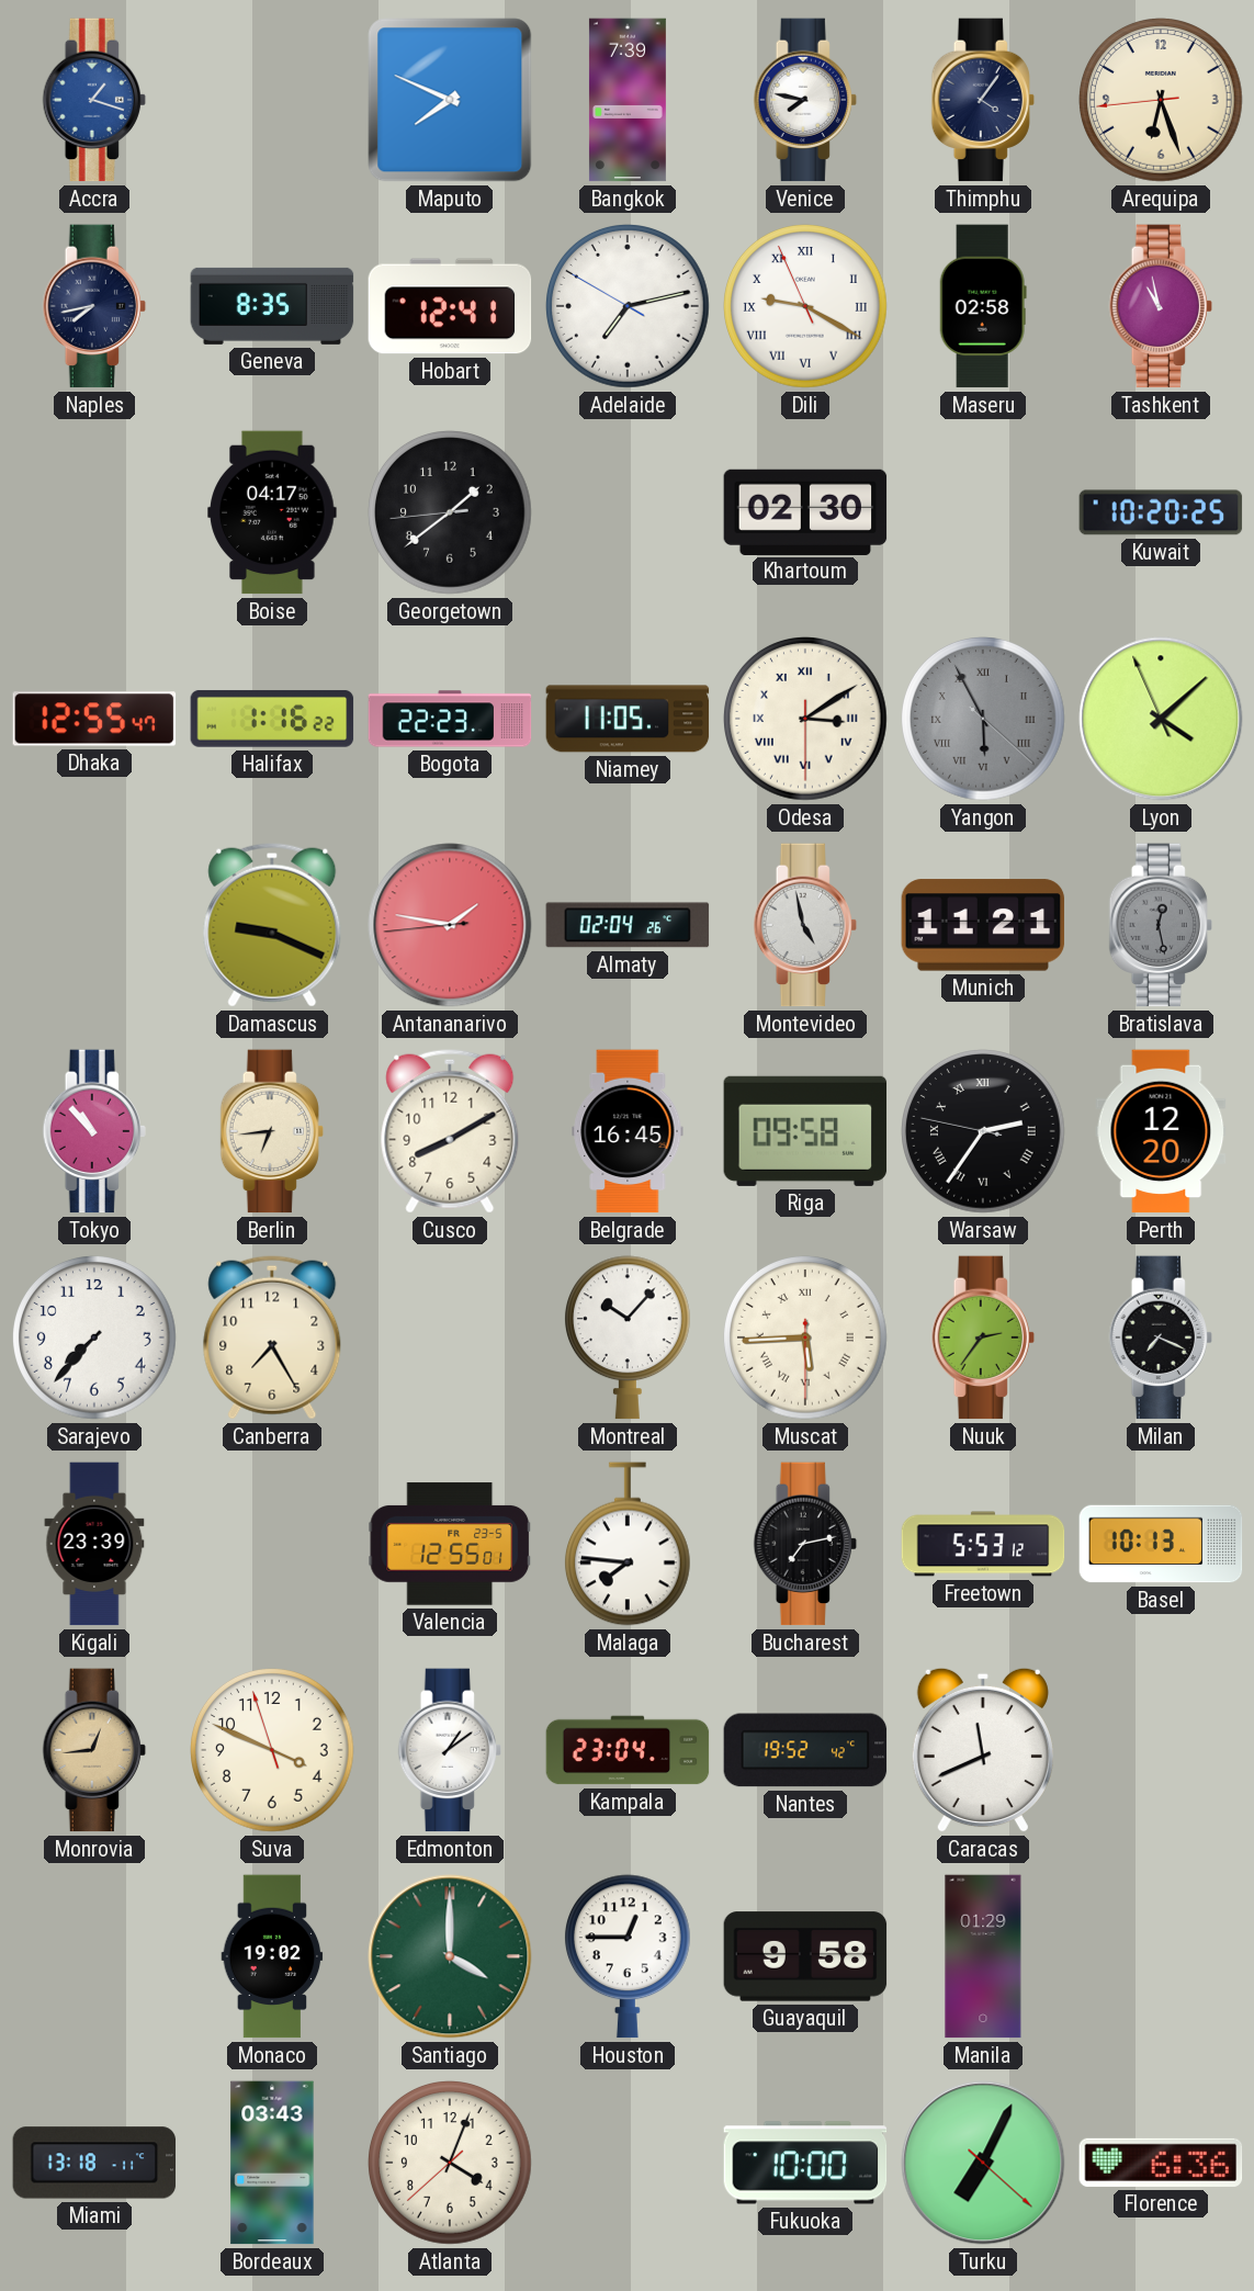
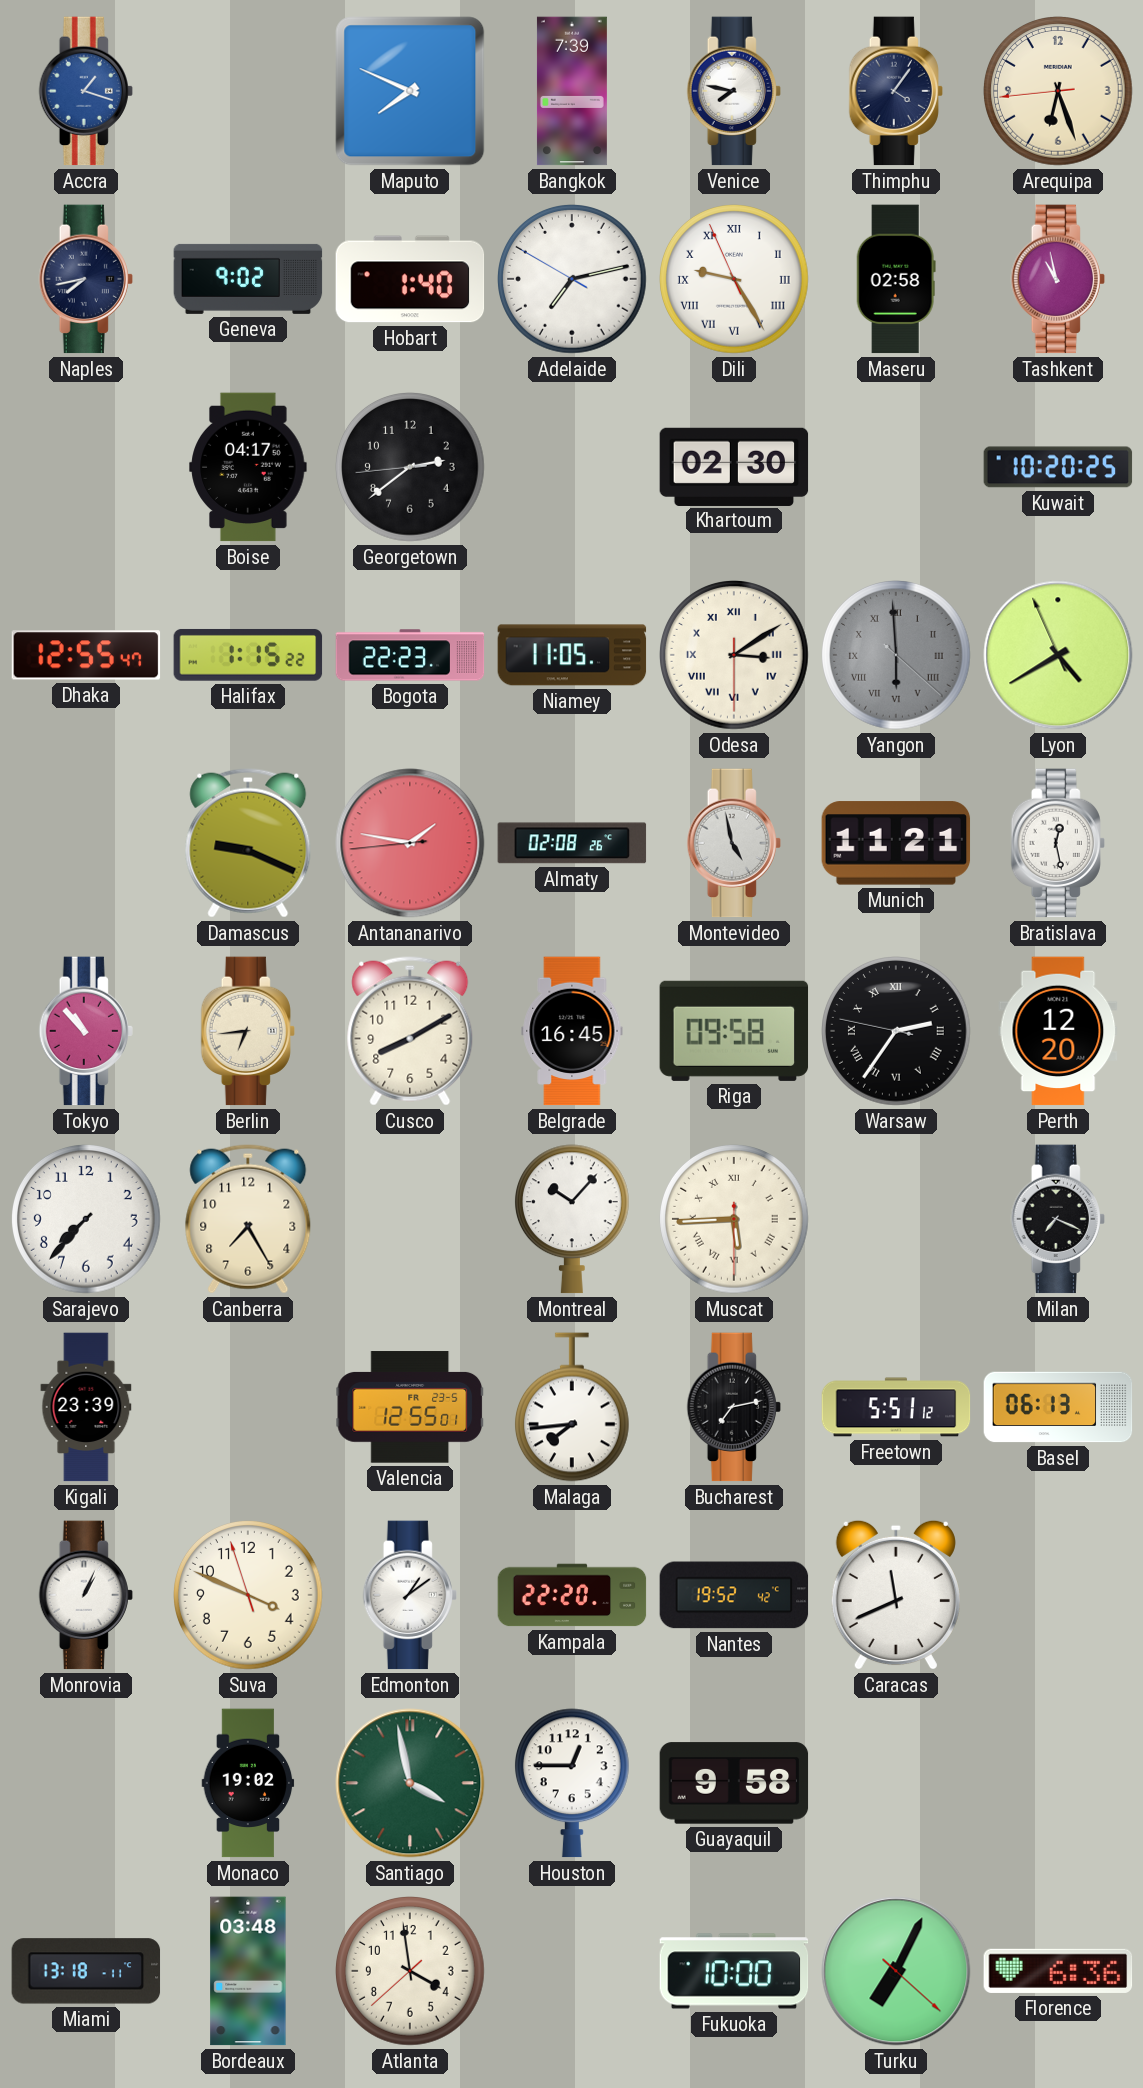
Geneva: 8:35 -> 9:02 (248, 279)
Hobart: 12:41 -> 1:40 (410, 279)
Dili: 9:19 -> 9:24 (735, 280)
Georgetown: 1:38 -> 2:38 (411, 468)
Halifax: 1:16 -> 1:15 (248, 655)
Yangon: 5:55 -> 5:59 (897, 656)
Lyon: 4:07 -> 4:39 (1058, 655)
Almaty: 02:04 -> 02:08 (572, 843)
Bratislava dial: grey -> white (1058, 843)
Nuuk: 2:36 -> none (983, 1338)
Malaga: 7:46 -> 7:44 (572, 1407)
Freetown: 5:53 -> 5:51 (896, 1407)
Basel: 10:13 -> 06:13 (1058, 1407)
Monrovia: 12:44 -> 1:04 (86, 1595)
Monrovia dial: champagne -> white (86, 1595)
Kampala: 23:04 -> 22:20 (572, 1595)
Santiago: 4:00 -> 3:58 (410, 1783)
Manila: 01:29 -> none (983, 1956)
Bordeaux: 03:43 -> 03:48 (248, 1971)
Atlanta: 4:03 -> 3:58 (411, 1972)
